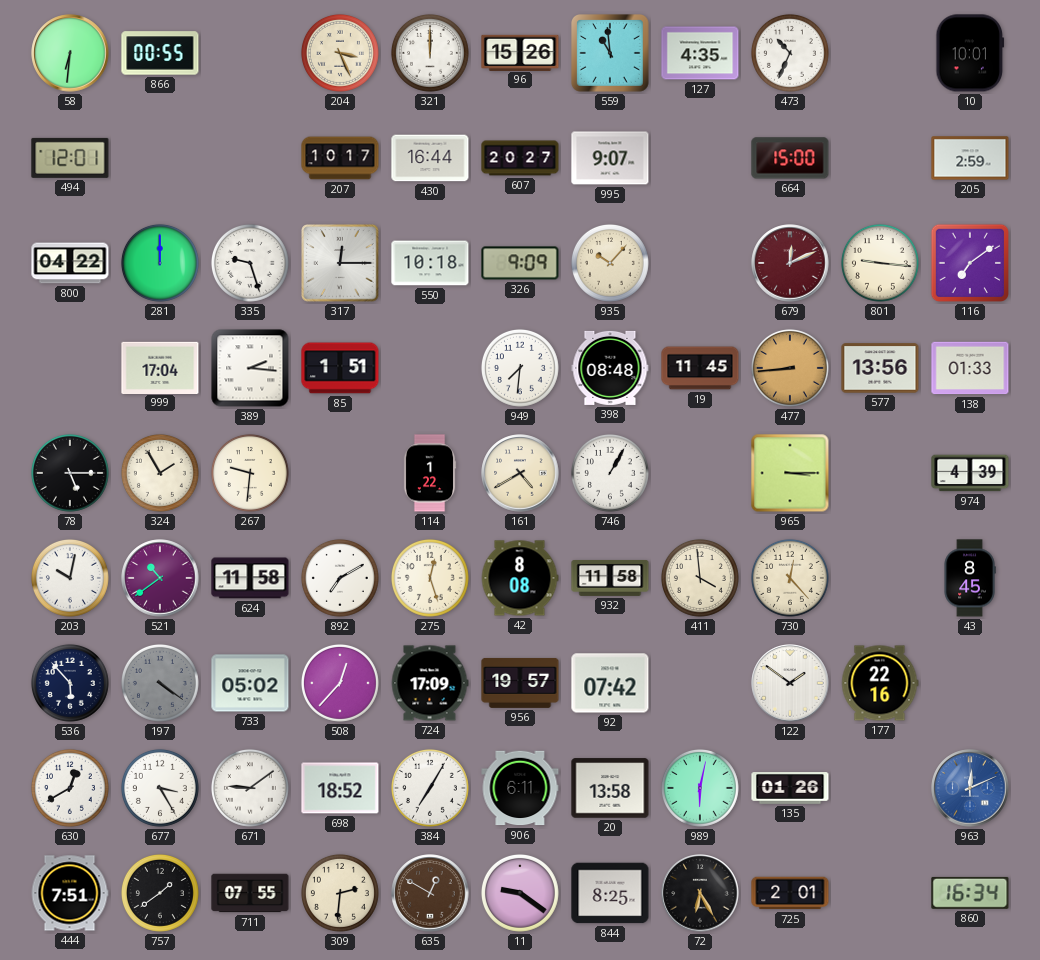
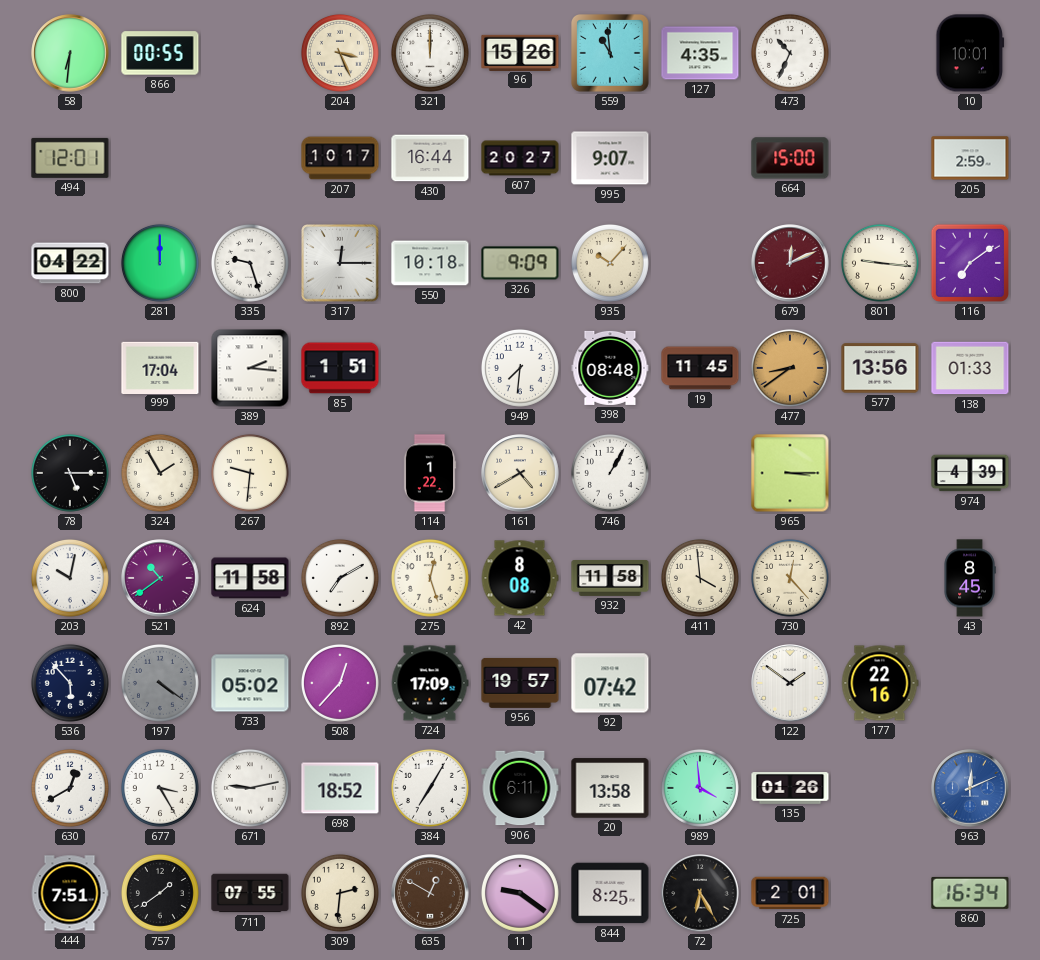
477: 8:44 -> 8:39 (790, 368)
671: 9:09 -> 9:13 (250, 788)
989: 6:02 -> 3:59 (700, 788)
